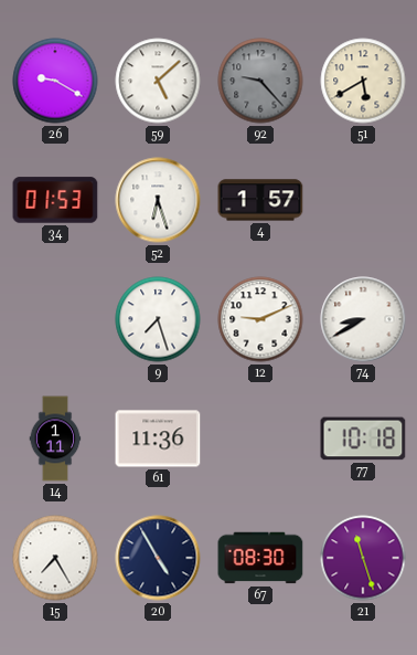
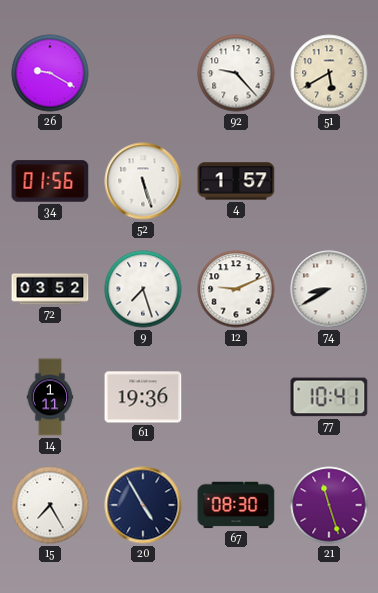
59: 5:08 -> none (158, 81)
92 dial: grey -> white (236, 73)
34: 01:53 -> 01:56 (50, 181)
52: 6:27 -> 5:27 (143, 181)
72: none -> 03:52 (50, 289)
61: 11:36 -> 19:36 (143, 397)
77: 10:18 -> 10:41 (329, 397)
